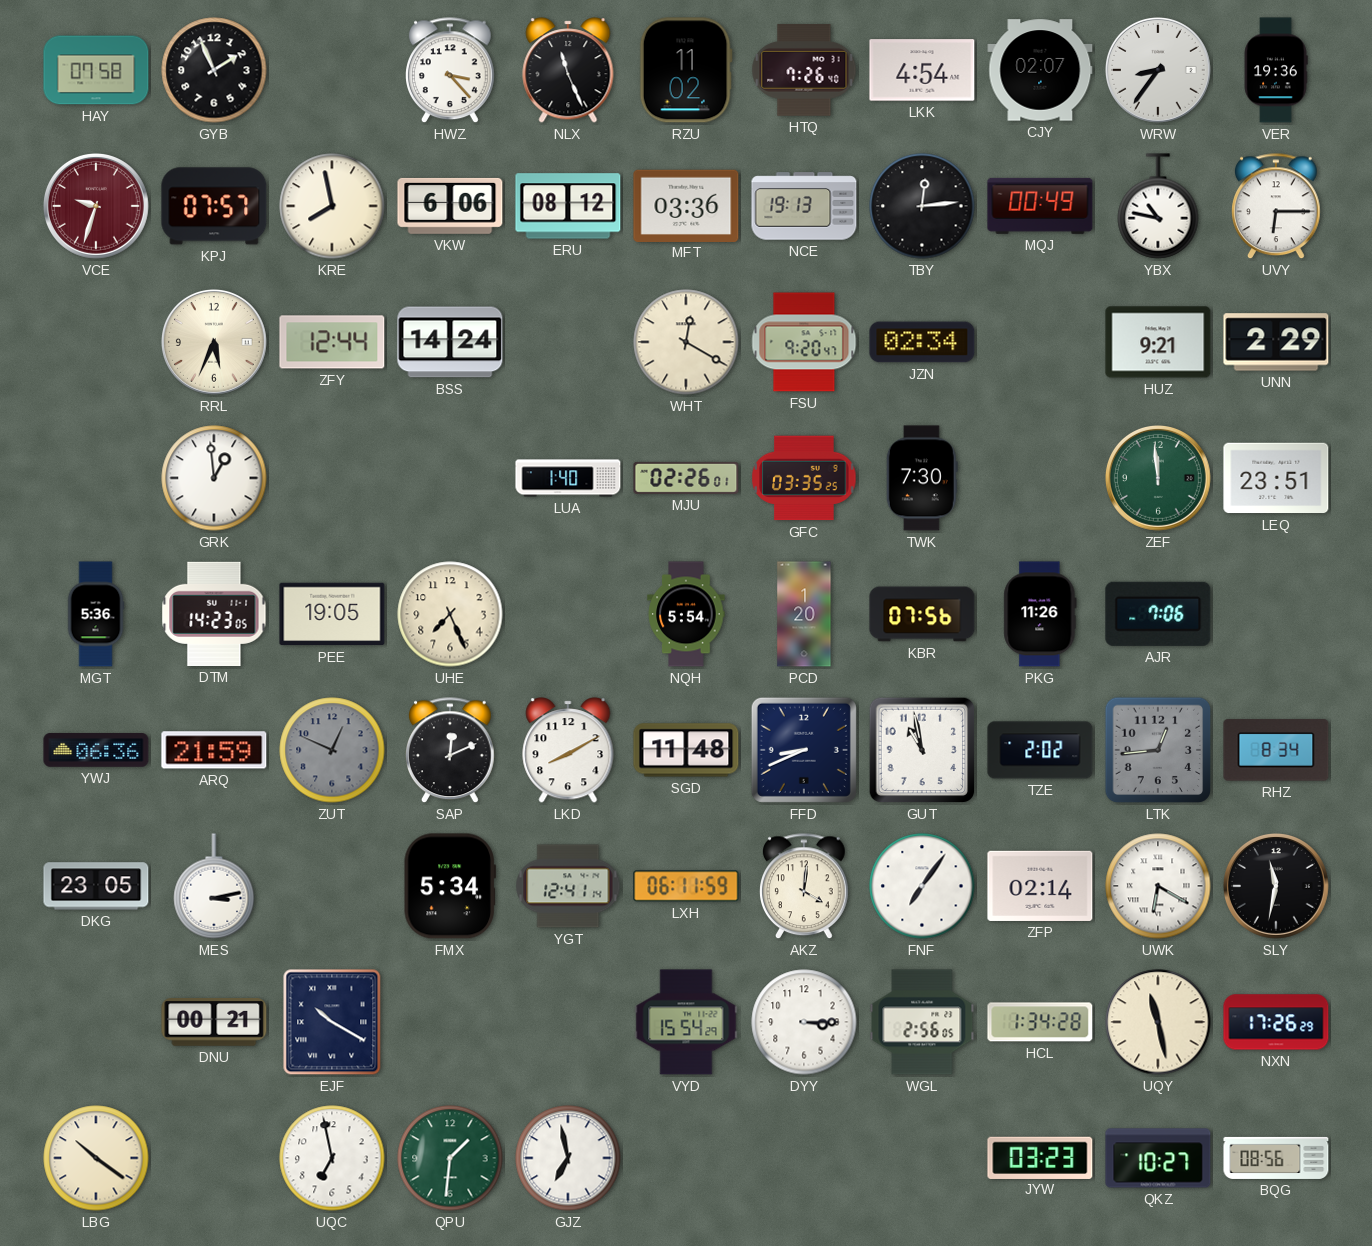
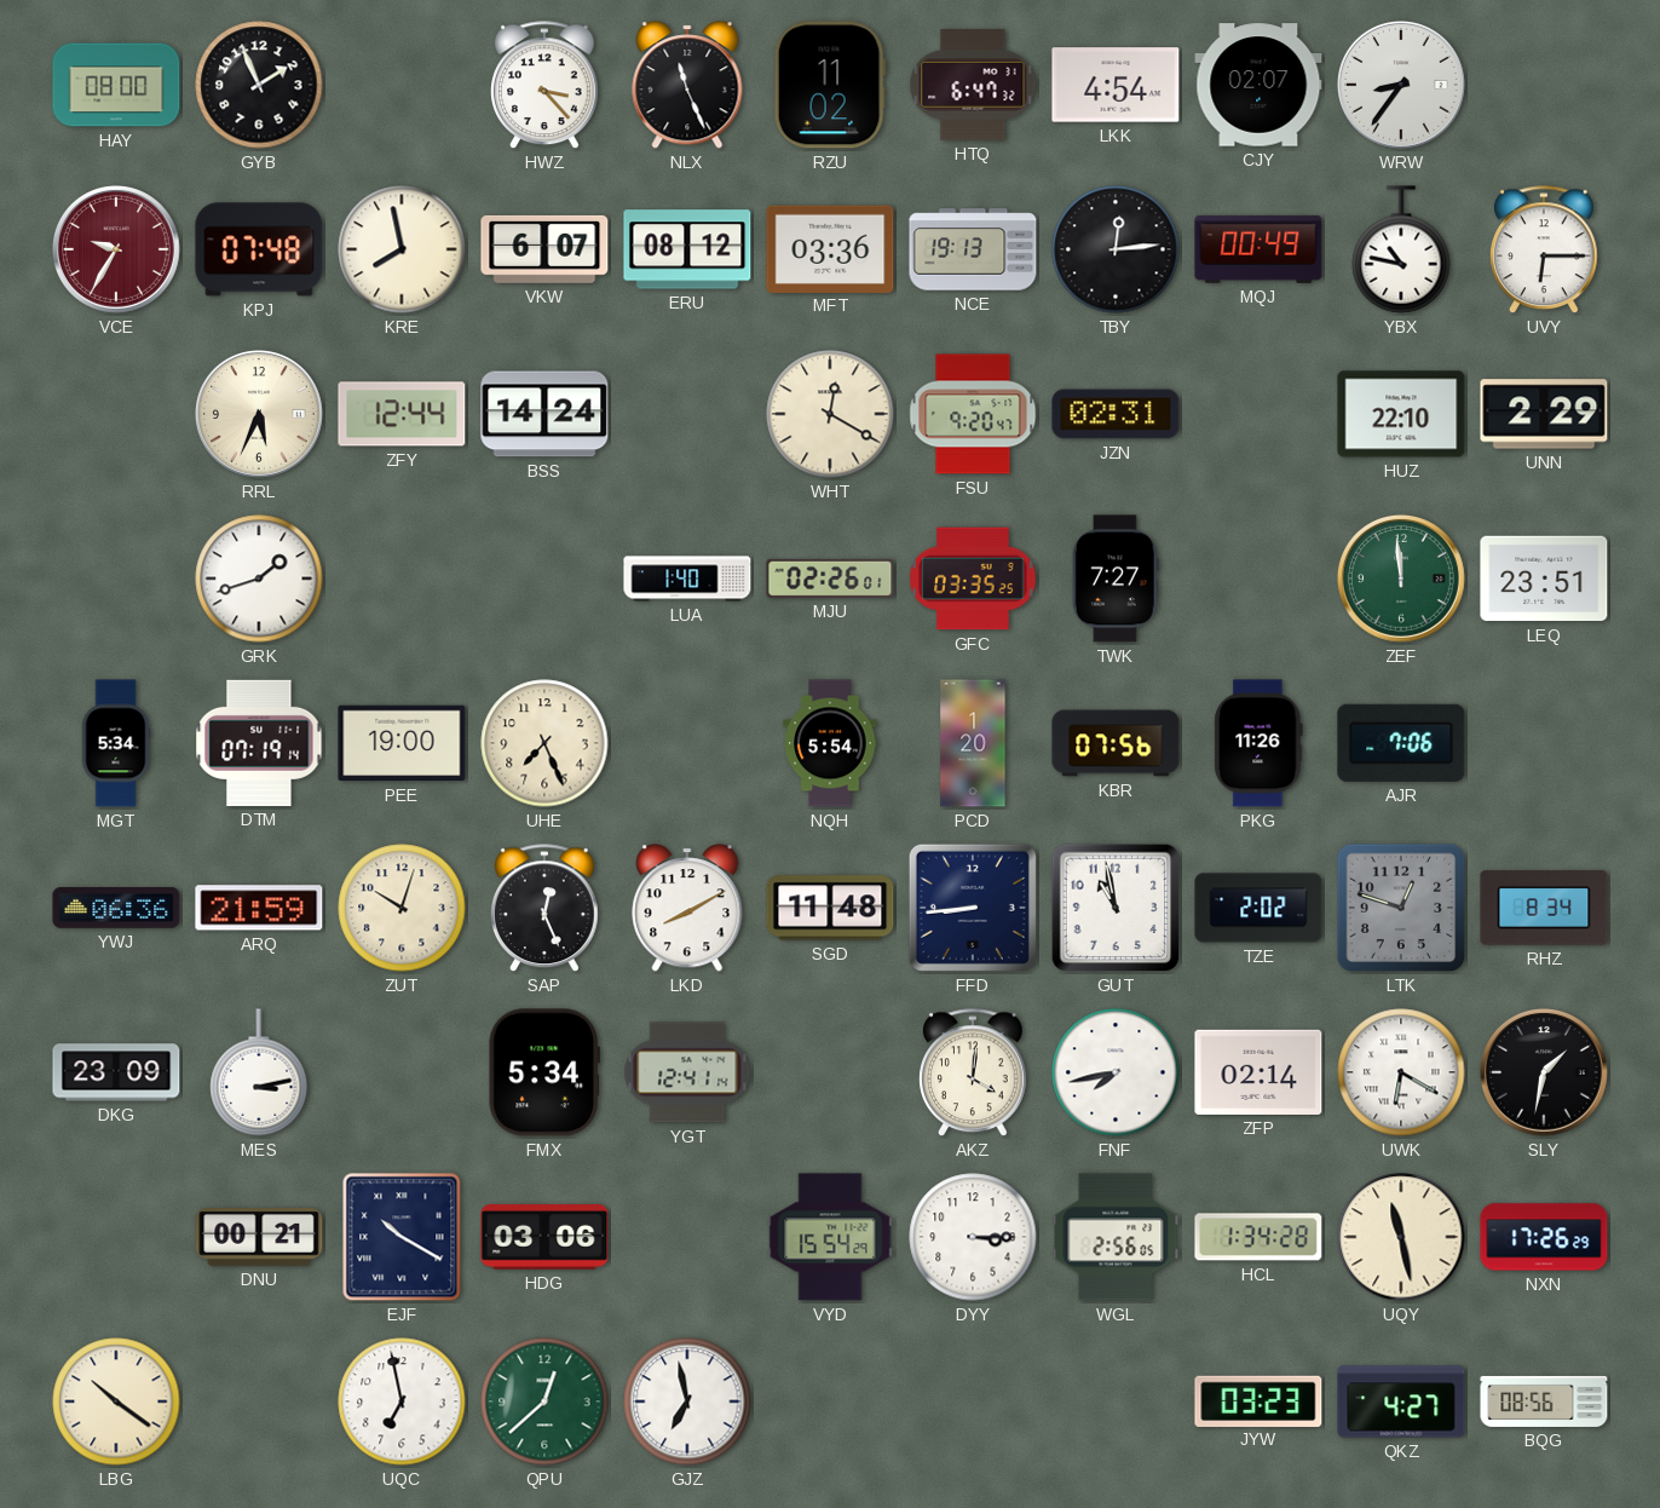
HAY: 07:58 -> 08:00 (116, 85)
HTQ: 7:26 -> 6:47 (973, 85)
VER: 19:36 -> none (1276, 70)
VCE: 9:33 -> 9:35 (116, 249)
KPJ: 07:57 -> 07:48 (259, 249)
VKW: 6:06 -> 6:07 (544, 249)
JZN: 02:34 -> 02:31 (1116, 414)
HUZ: 9:21 -> 22:10 (1401, 414)
GRK: 12:59 -> 1:42 (259, 579)
TWK: 7:30 -> 7:27 (1116, 579)
MGT: 5:36 -> 5:34 (116, 743)
DTM: 14:23 -> 07:19 (259, 743)
PEE: 19:05 -> 19:00 (402, 743)
ZUT: 12:49 -> 10:03 (402, 908)
ZUT dial: grey -> cream (402, 908)
SAP: 12:11 -> 12:26 (546, 909)
FFD: 8:41 -> 8:44 (973, 908)
LTK: 12:44 -> 12:48 (1401, 908)
DKG: 23:05 -> 23:09 (116, 1072)
LXH: 06:11 -> none (686, 886)
FNF: 7:06 -> 7:43 (1116, 1072)
SLY: 11:32 -> 1:32 (1544, 1072)
HDG: none -> 03:06 (544, 1237)
QPU: 1:31 -> 12:38 (544, 1401)
QKZ: 10:27 -> 4:27 (1401, 1401)
